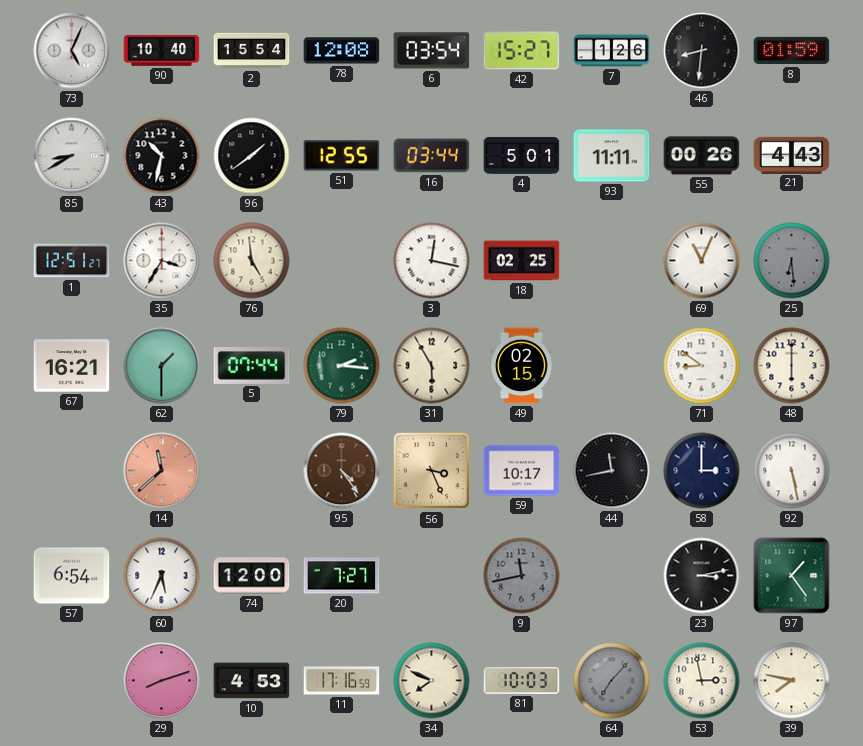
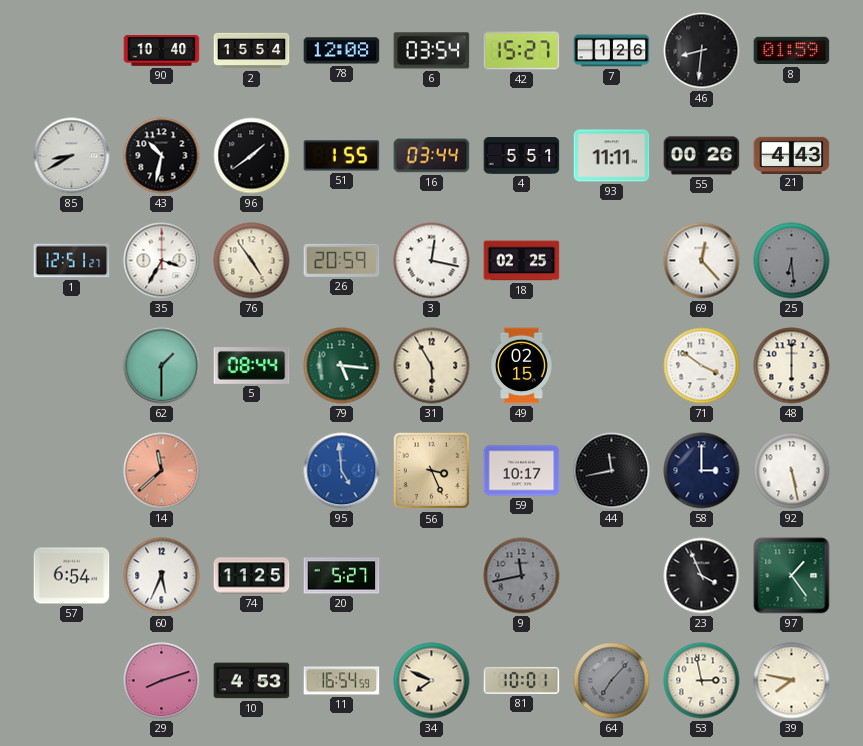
73: 5:04 -> none (72, 51)
51: 12:55 -> 1:55 (342, 156)
4: 5:01 -> 5:51 (522, 156)
76: 4:59 -> 4:54 (252, 261)
26: none -> 20:59 (342, 260)
69: 11:04 -> 12:23 (702, 261)
67: 16:21 -> none (72, 366)
5: 07:44 -> 08:44 (252, 366)
79: 2:16 -> 5:16 (342, 366)
71: 8:51 -> 3:51 (702, 366)
95: 4:24 -> 4:59 (342, 471)
95 dial: brown -> blue (342, 471)
74: 12:00 -> 11:25 (252, 576)
20: 7:27 -> 5:27 (342, 576)
23: 3:13 -> 3:56 (702, 576)
11: 17:16 -> 16:54 (342, 681)
81: 10:03 -> 10:01 (522, 680)
